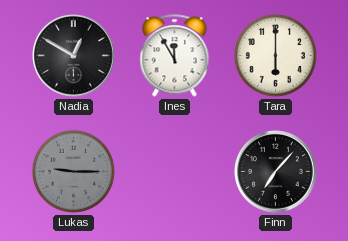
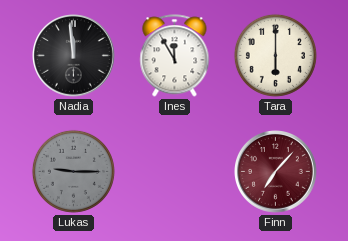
Nadia: 12:50 -> 11:59 (74, 56)
Finn dial: black -> burgundy (276, 172)
